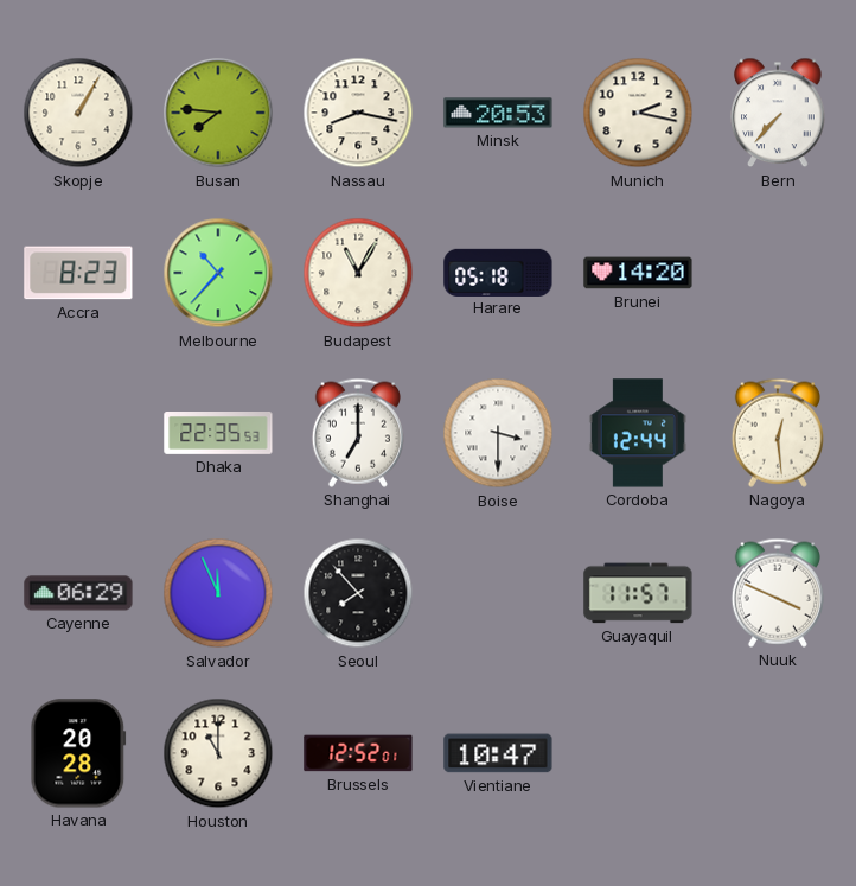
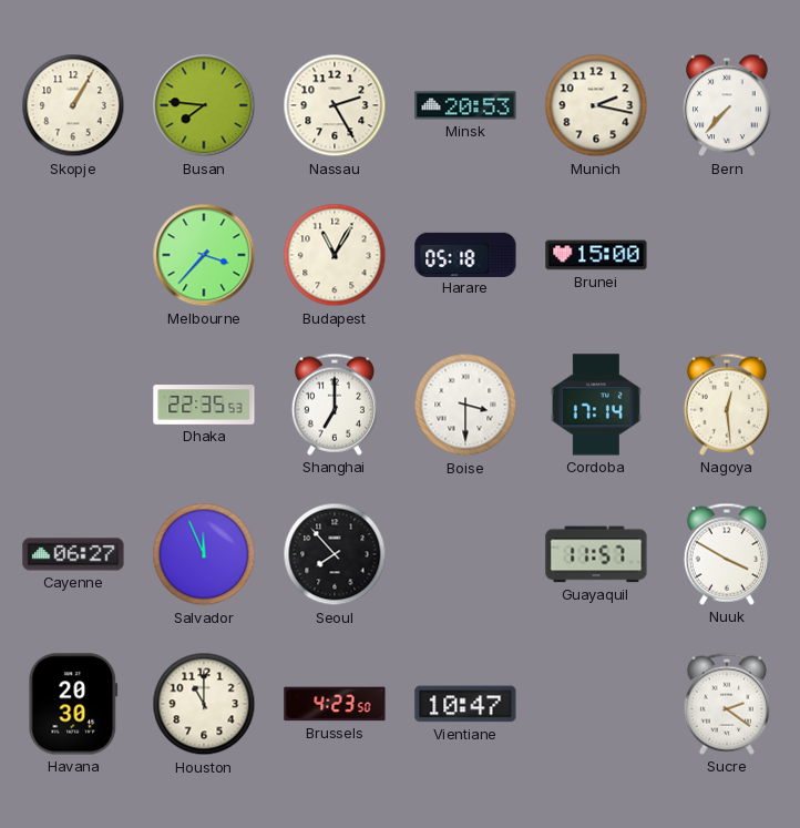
Nassau: 8:17 -> 2:25 (335, 105)
Accra: 8:23 -> none (78, 273)
Melbourne: 10:37 -> 3:37 (204, 255)
Brunei: 14:20 -> 15:00 (596, 255)
Cordoba: 12:44 -> 17:14 (596, 405)
Cayenne: 06:29 -> 06:27 (73, 554)
Nuuk: 3:49 -> 3:50 (727, 554)
Havana: 20:28 -> 20:30 (73, 704)
Brussels: 12:52 -> 4:23 (335, 704)
Sucre: none -> 2:21 (727, 704)
